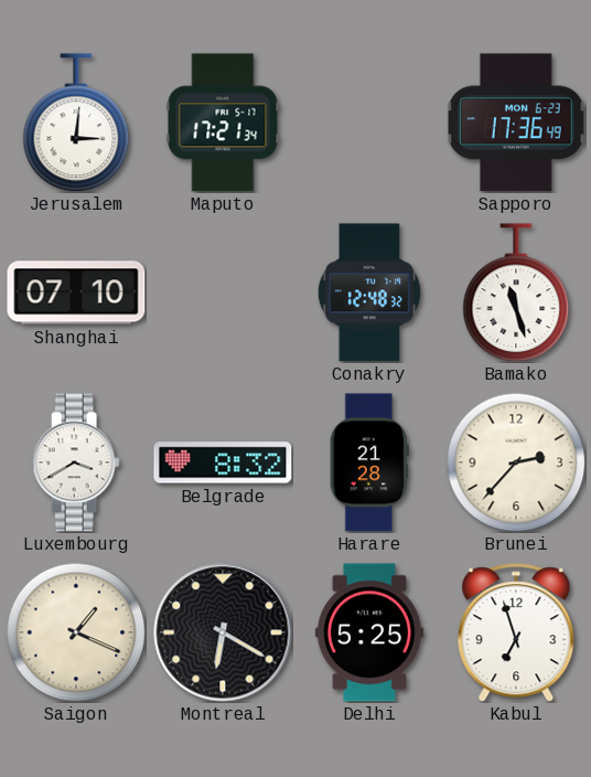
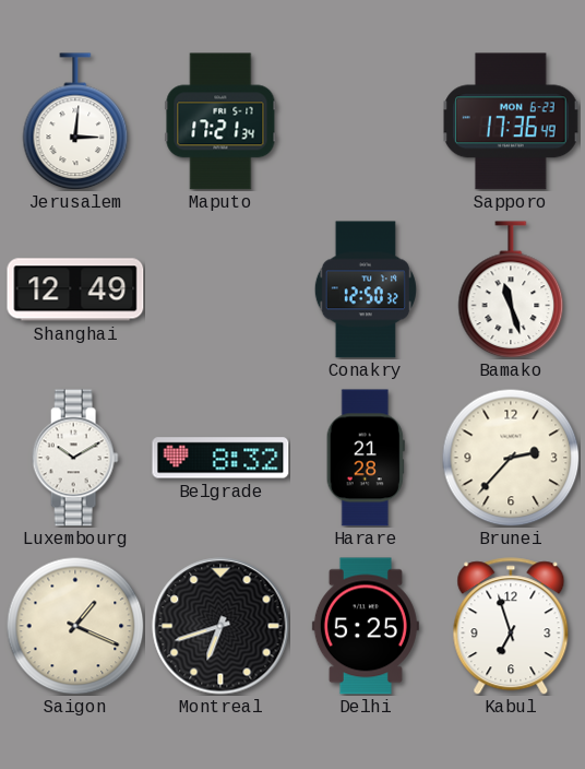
Shanghai: 07:10 -> 12:49 (75, 289)
Conakry: 12:48 -> 12:50 (366, 289)
Luxembourg: 3:40 -> 10:10 (75, 458)
Montreal: 6:20 -> 6:42 (220, 626)
